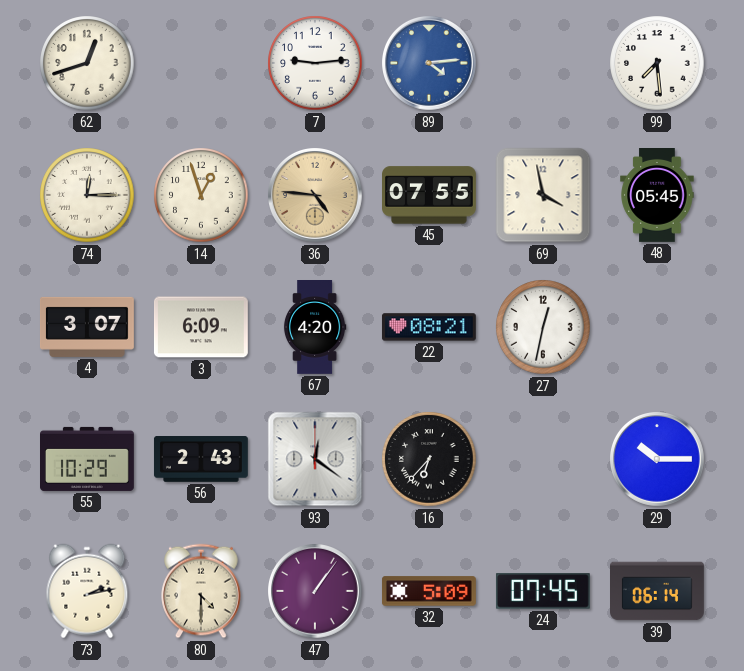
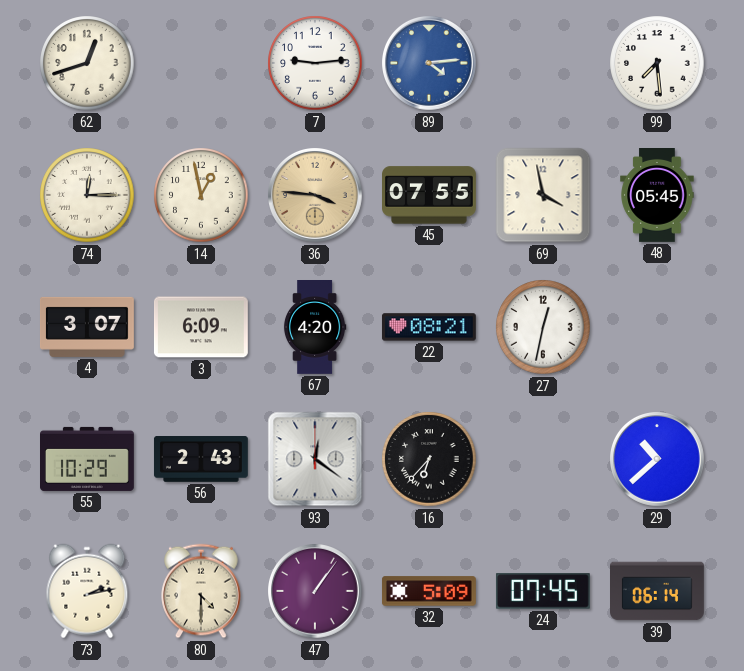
14: 12:57 -> 12:58 (201, 195)
36: 4:46 -> 3:46 (316, 196)
29: 10:15 -> 10:38 (658, 460)
